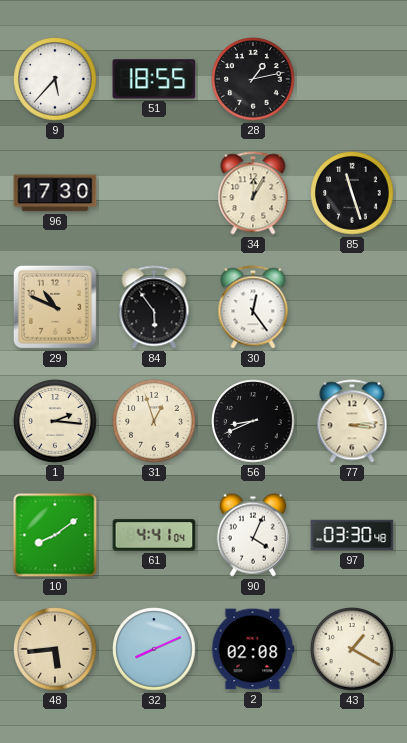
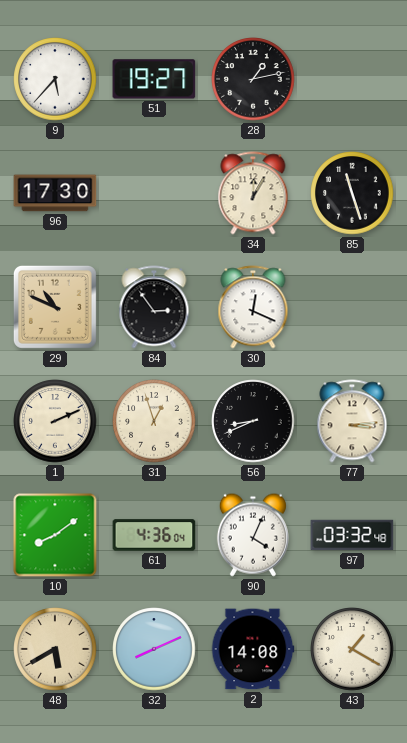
51: 18:55 -> 19:27 (154, 79)
84: 5:54 -> 2:54 (154, 307)
30: 12:24 -> 12:19 (253, 307)
1: 2:16 -> 2:11 (55, 421)
61: 4:41 -> 4:36 (154, 535)
97: 03:30 -> 03:32 (352, 535)
48: 5:44 -> 5:40 (55, 649)
2: 02:08 -> 14:08 (253, 649)
